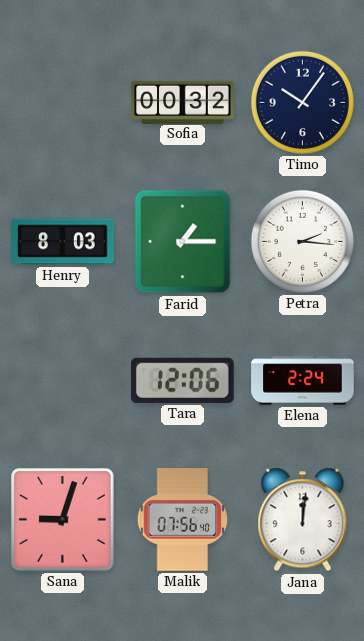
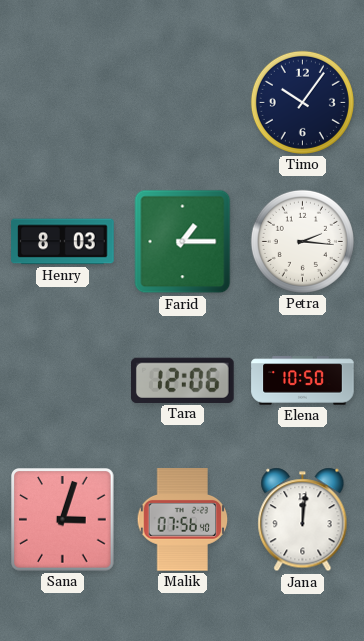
Sofia: 00:32 -> none (183, 102)
Elena: 2:24 -> 10:50 (303, 381)
Sana: 9:03 -> 3:03 (63, 520)
